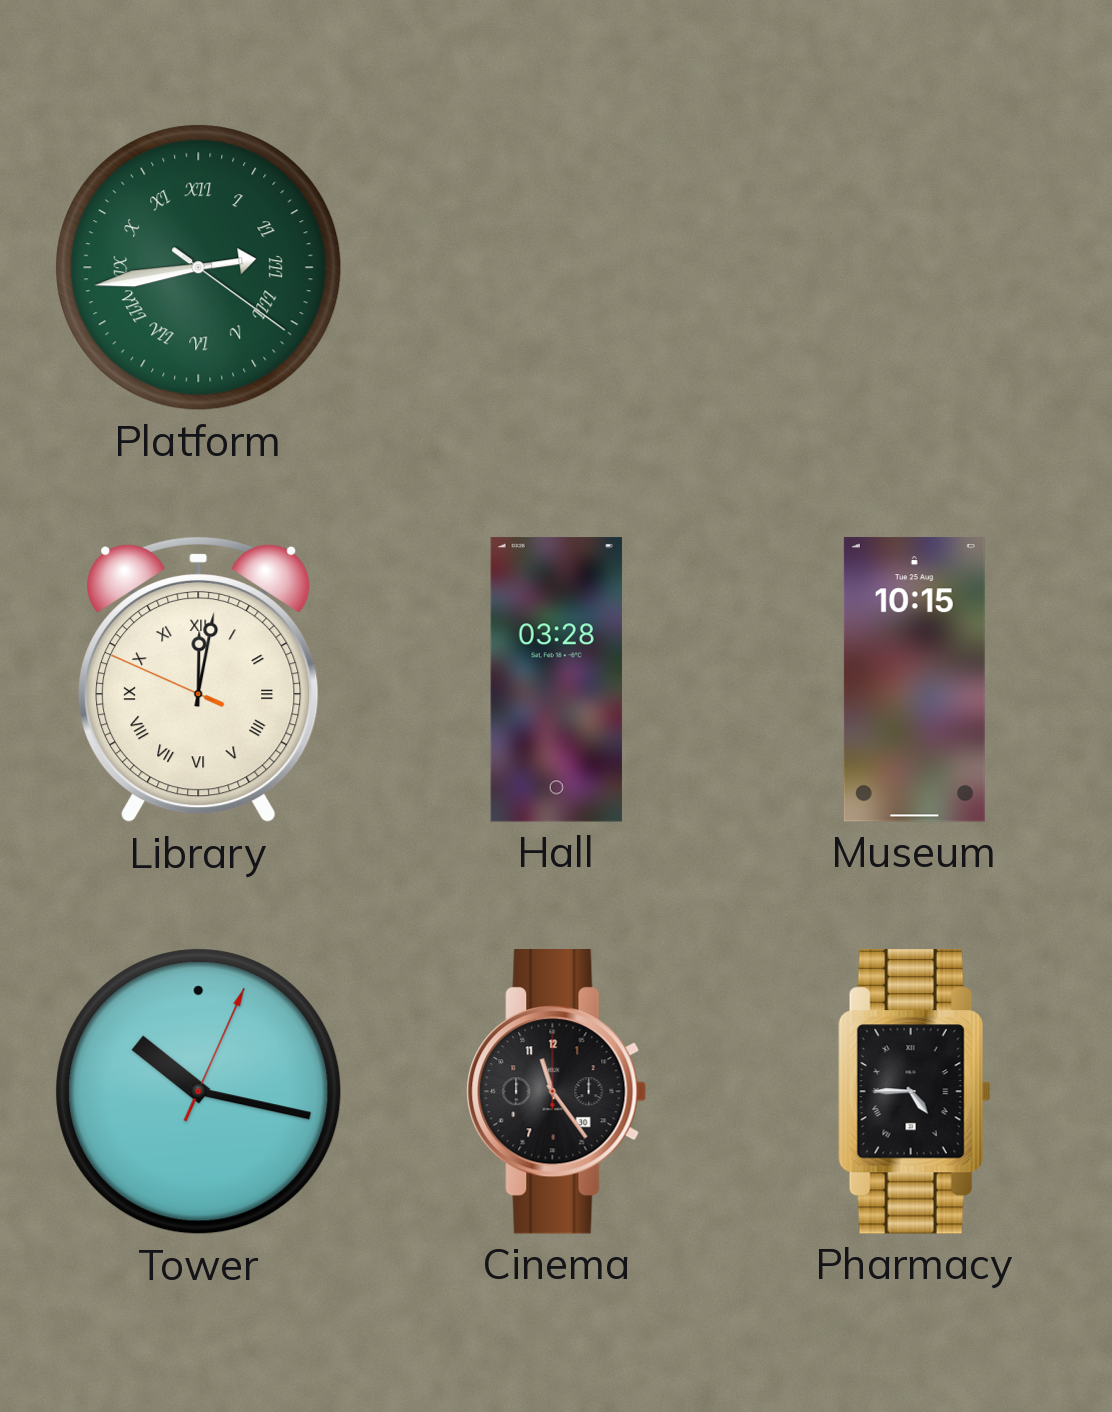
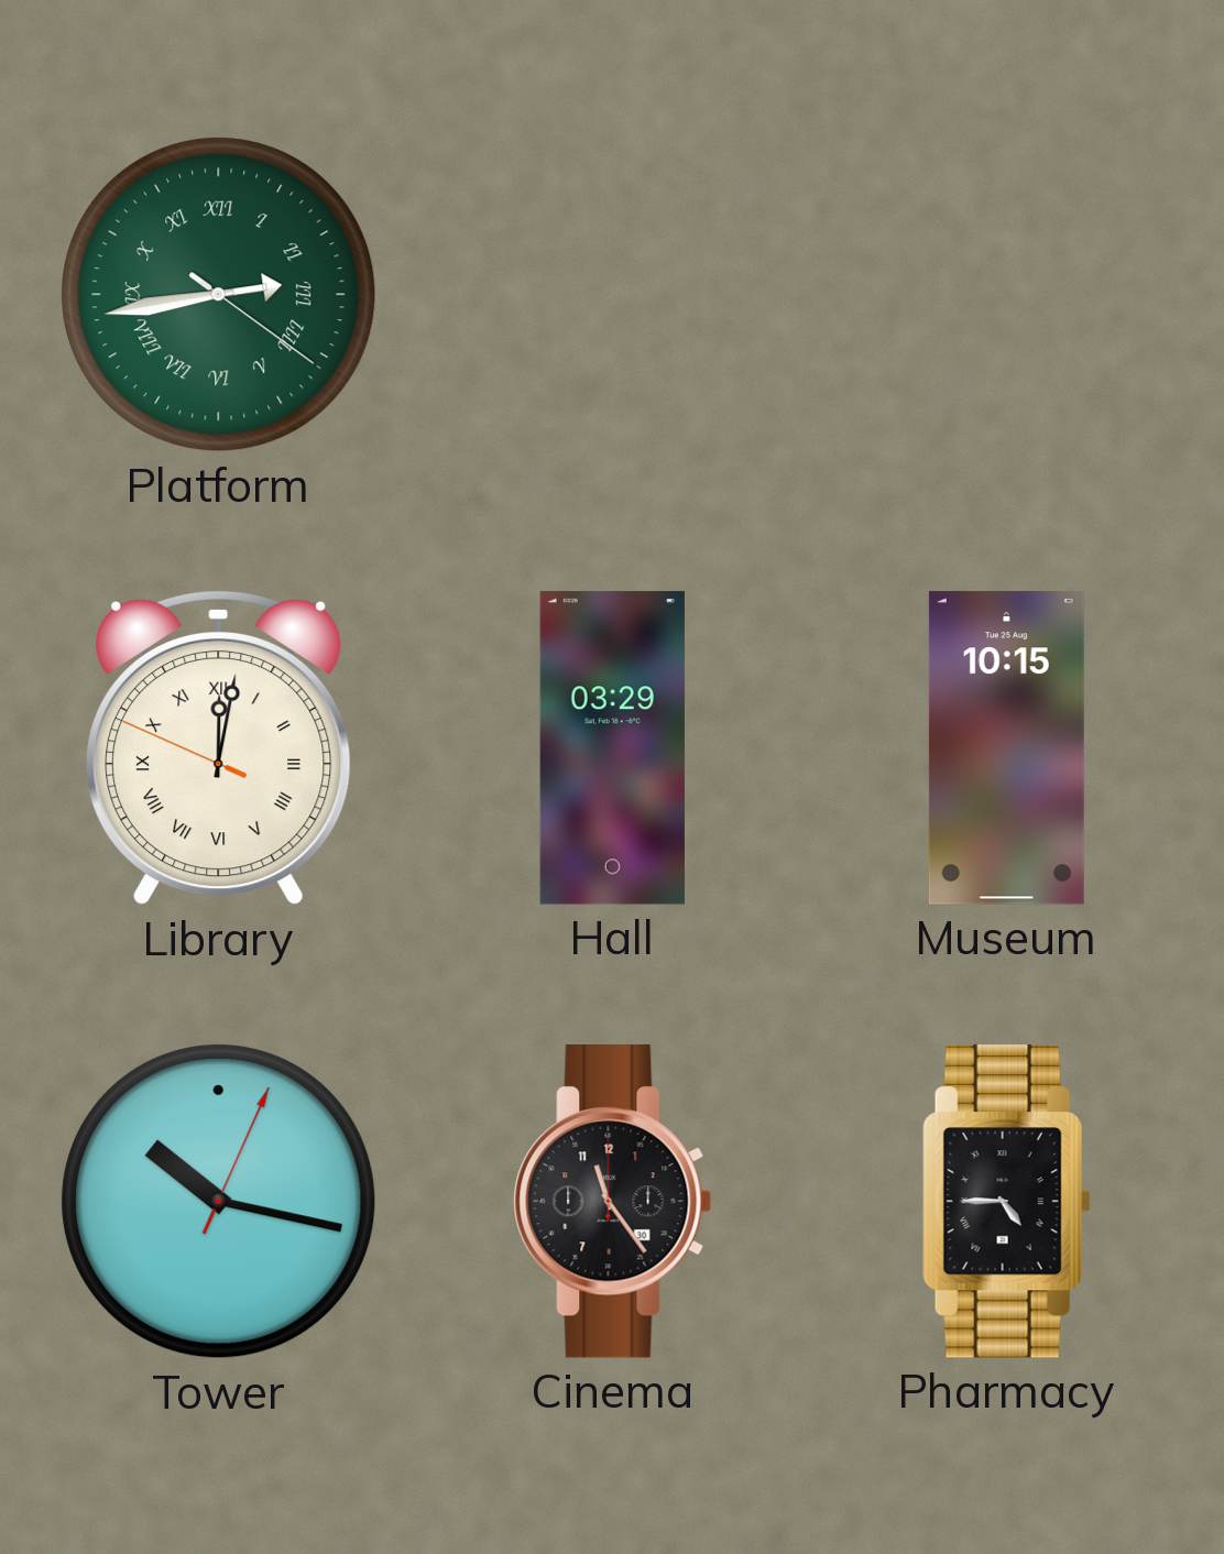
Hall: 03:28 -> 03:29 (612, 748)
